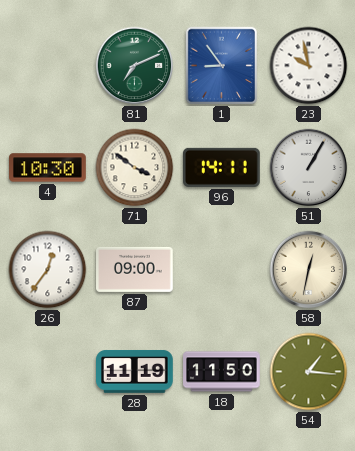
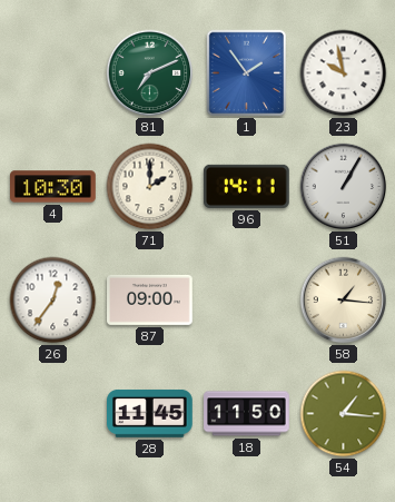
1: 8:54 -> 1:54 (247, 73)
71: 3:51 -> 2:00 (150, 187)
58: 12:32 -> 1:16 (344, 301)
28: 11:19 -> 11:45 (150, 414)
